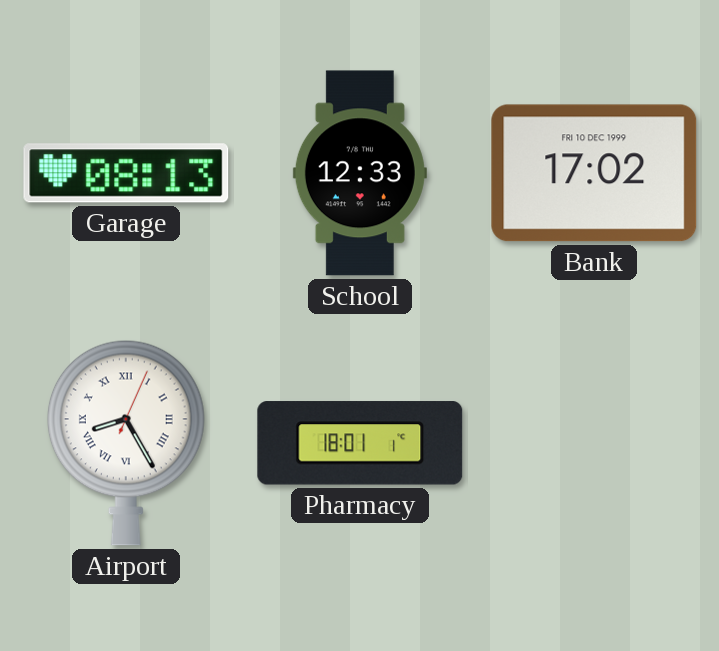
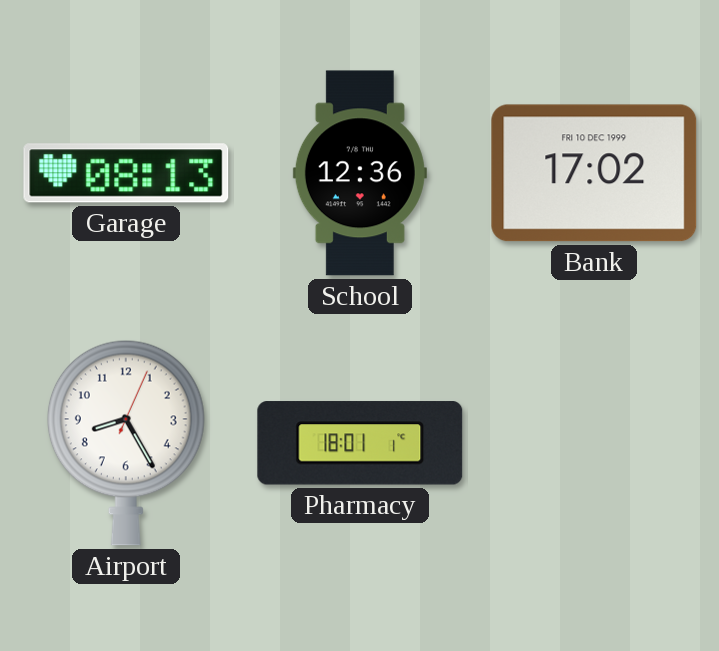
School: 12:33 -> 12:36 (360, 173)
Airport numerals: Roman -> Arabic (126, 443)
